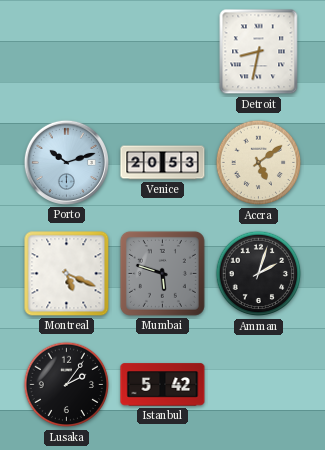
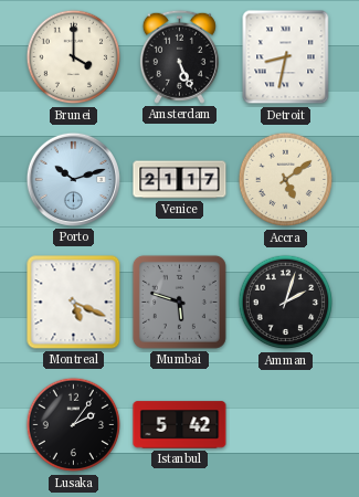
Brunei: none -> 4:00 (74, 57)
Amsterdam: none -> 5:26 (179, 56)
Venice: 20:53 -> 21:17 (180, 180)
